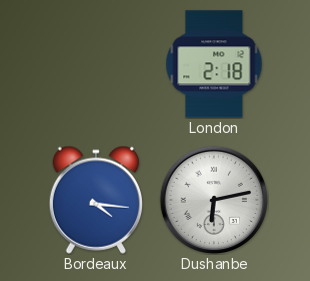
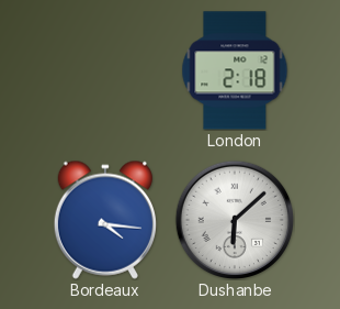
Dushanbe: 6:13 -> 6:08 (234, 219)
